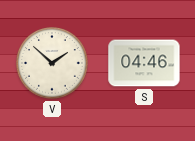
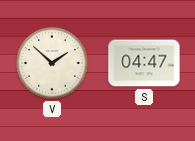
S: 04:46 -> 04:47 (144, 63)
